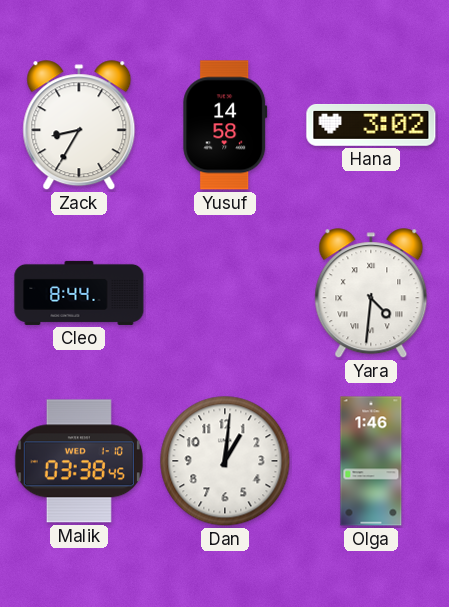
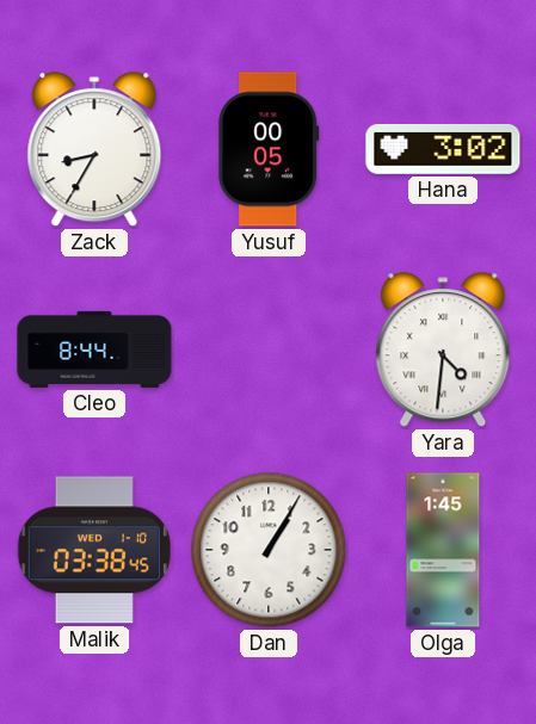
Yusuf: 14:58 -> 00:05 (269, 149)
Dan: 1:01 -> 1:05 (269, 550)
Olga: 1:46 -> 1:45 (443, 550)
